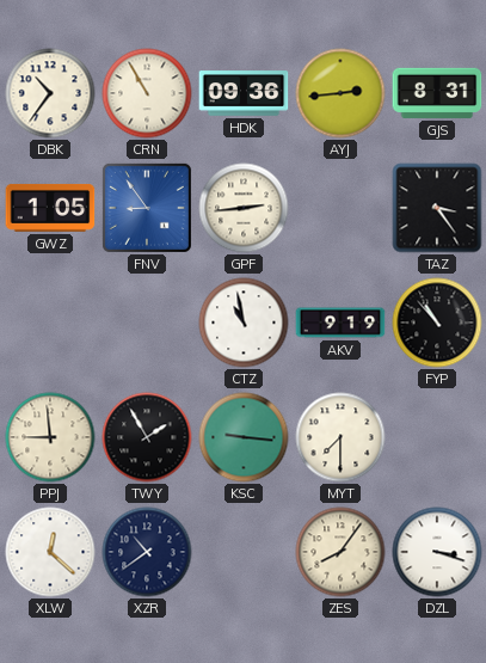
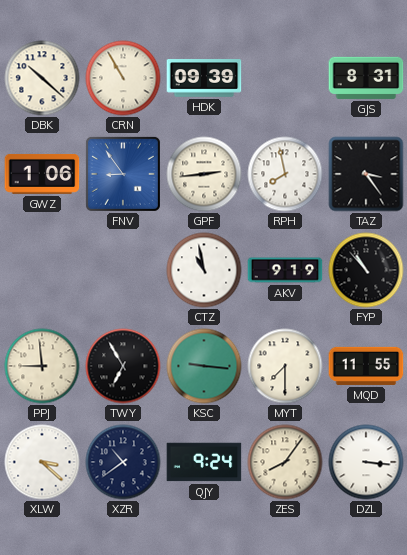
DBK: 10:36 -> 10:22 (42, 78)
HDK: 09:36 -> 09:39 (204, 78)
AYJ: 2:44 -> none (340, 93)
GWZ: 1:05 -> 1:06 (42, 174)
RPH: none -> 7:58 (285, 174)
TWY: 1:55 -> 6:55 (123, 366)
MQD: none -> 11:55 (366, 366)
XLW: 12:22 -> 3:22 (42, 462)
QJY: none -> 9:24 (204, 462)
DZL: 3:18 -> 3:16 (366, 462)
